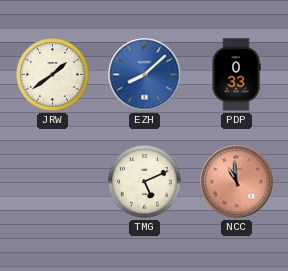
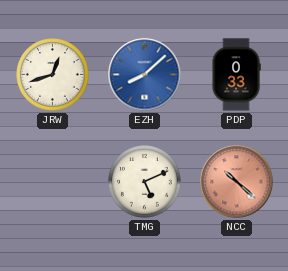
JRW: 1:39 -> 12:42 (53, 75)
NCC: 10:59 -> 10:22 (237, 182)
